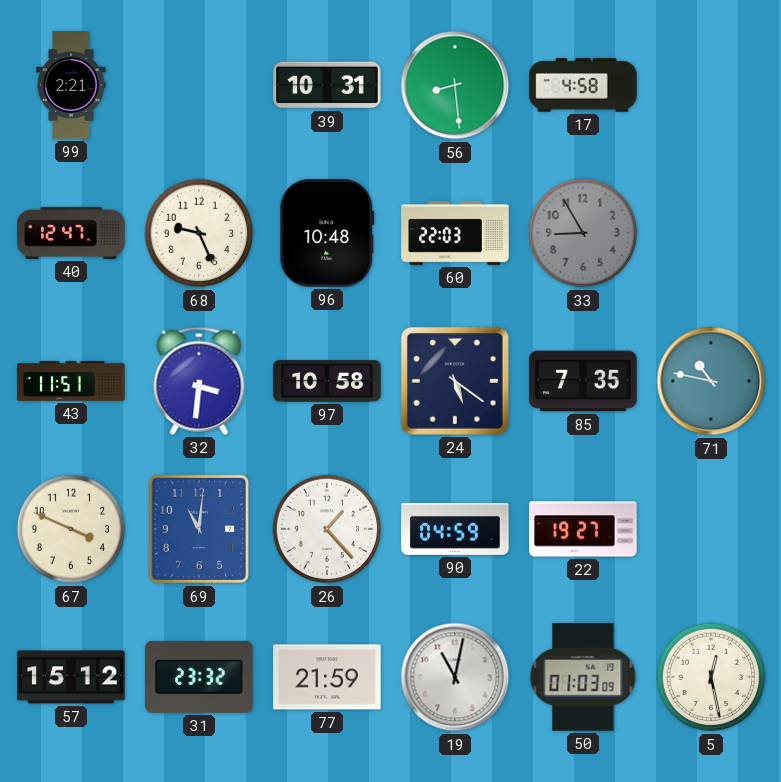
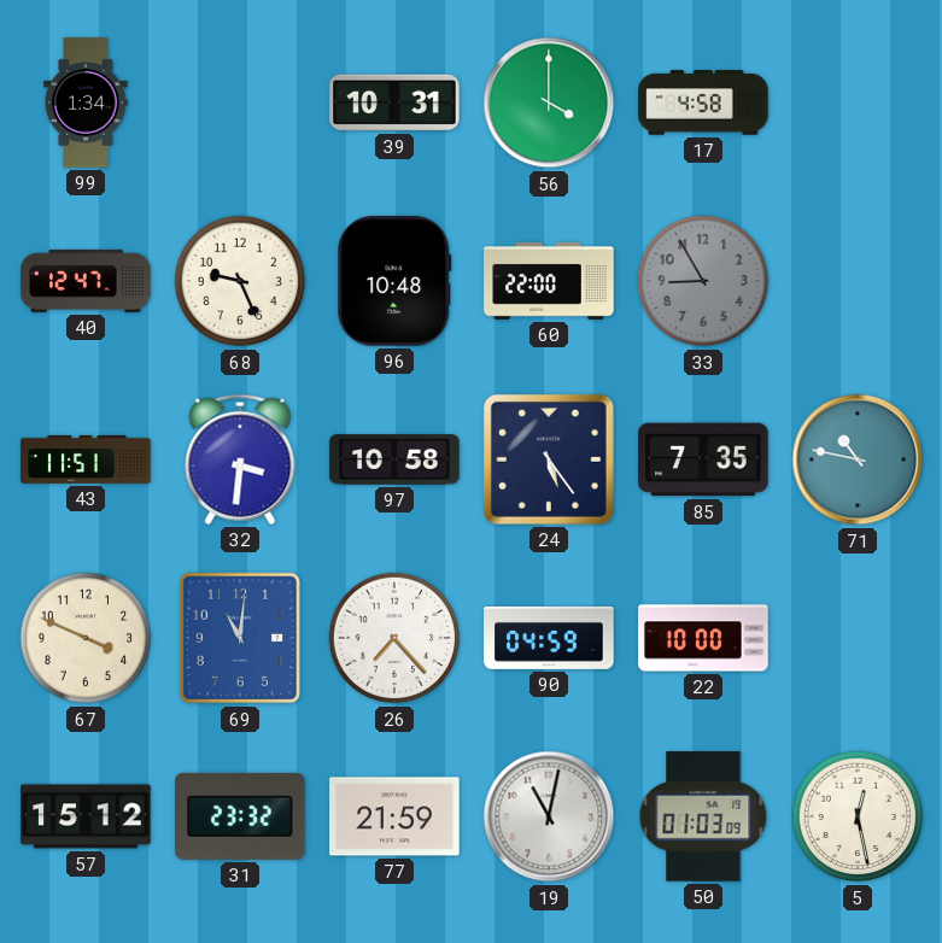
99: 2:21 -> 1:34 (86, 102)
56: 8:29 -> 4:00 (549, 102)
60: 22:03 -> 22:00 (549, 281)
24: 5:21 -> 5:24 (549, 459)
26: 1:23 -> 7:23 (394, 638)
22: 19:27 -> 10:00 (703, 638)
